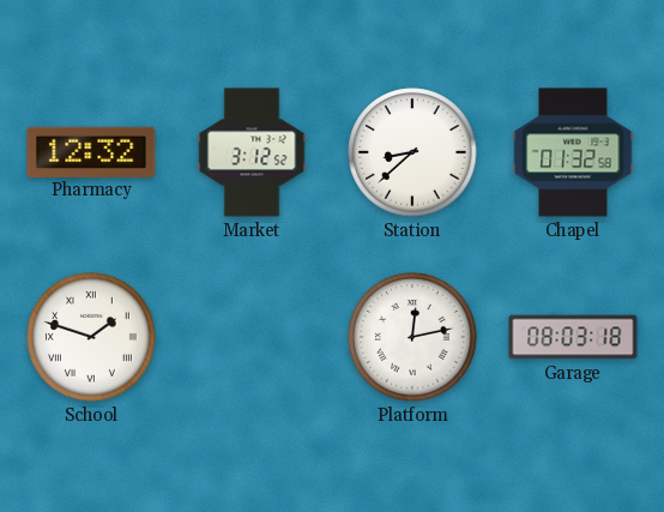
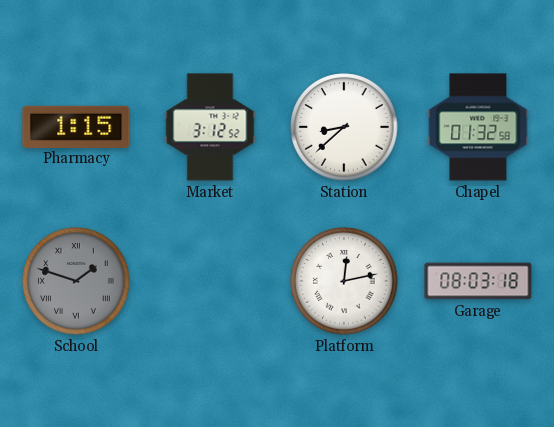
Pharmacy: 12:32 -> 1:15 (76, 126)
School dial: white -> grey (76, 281)
